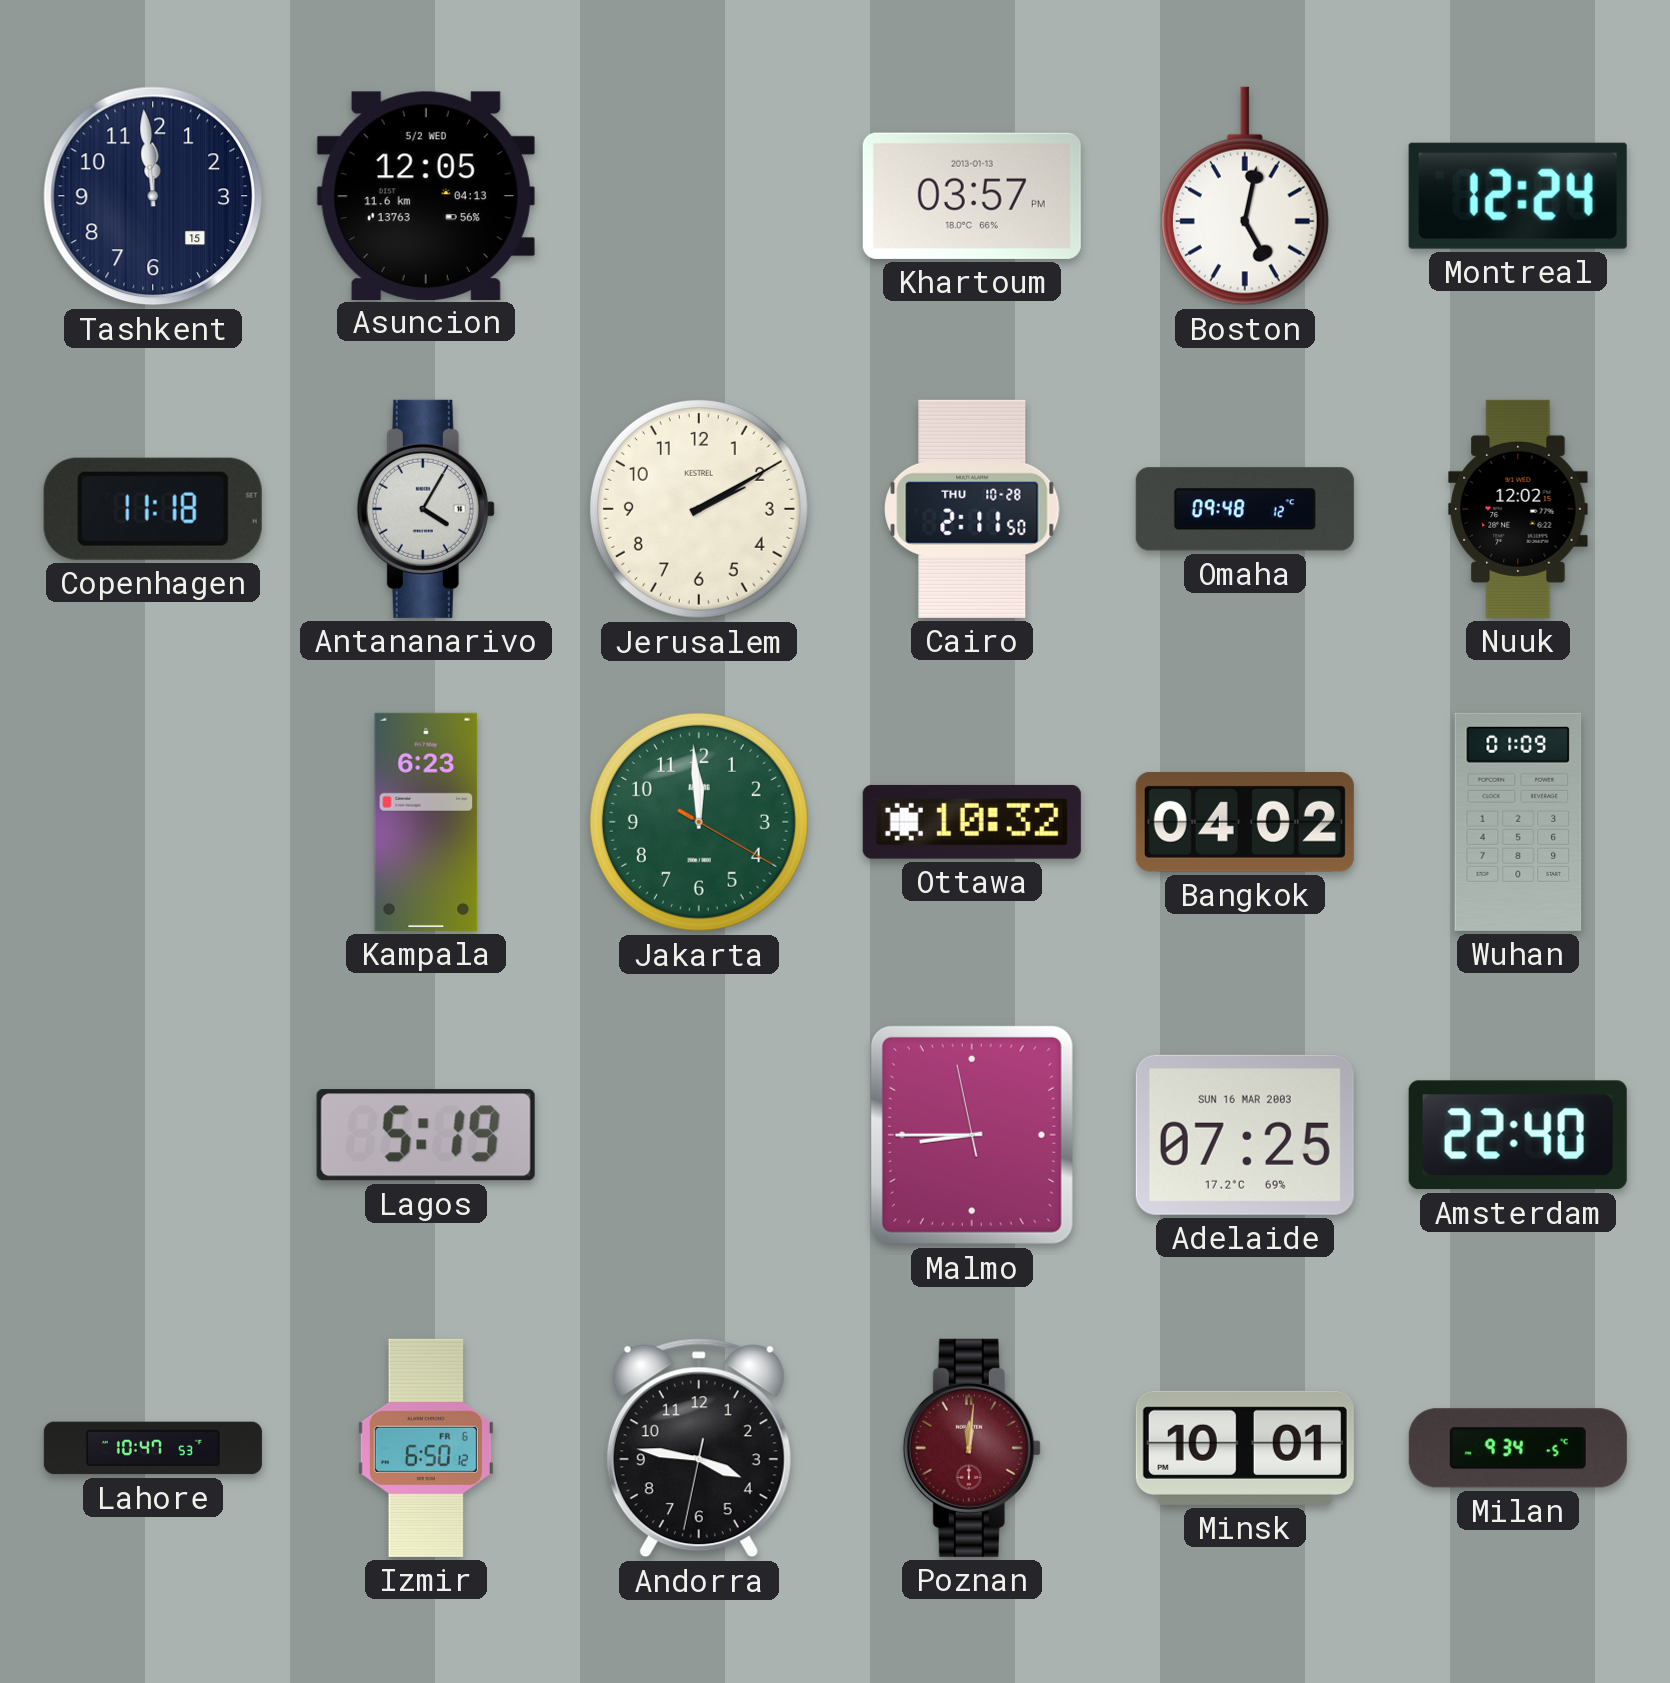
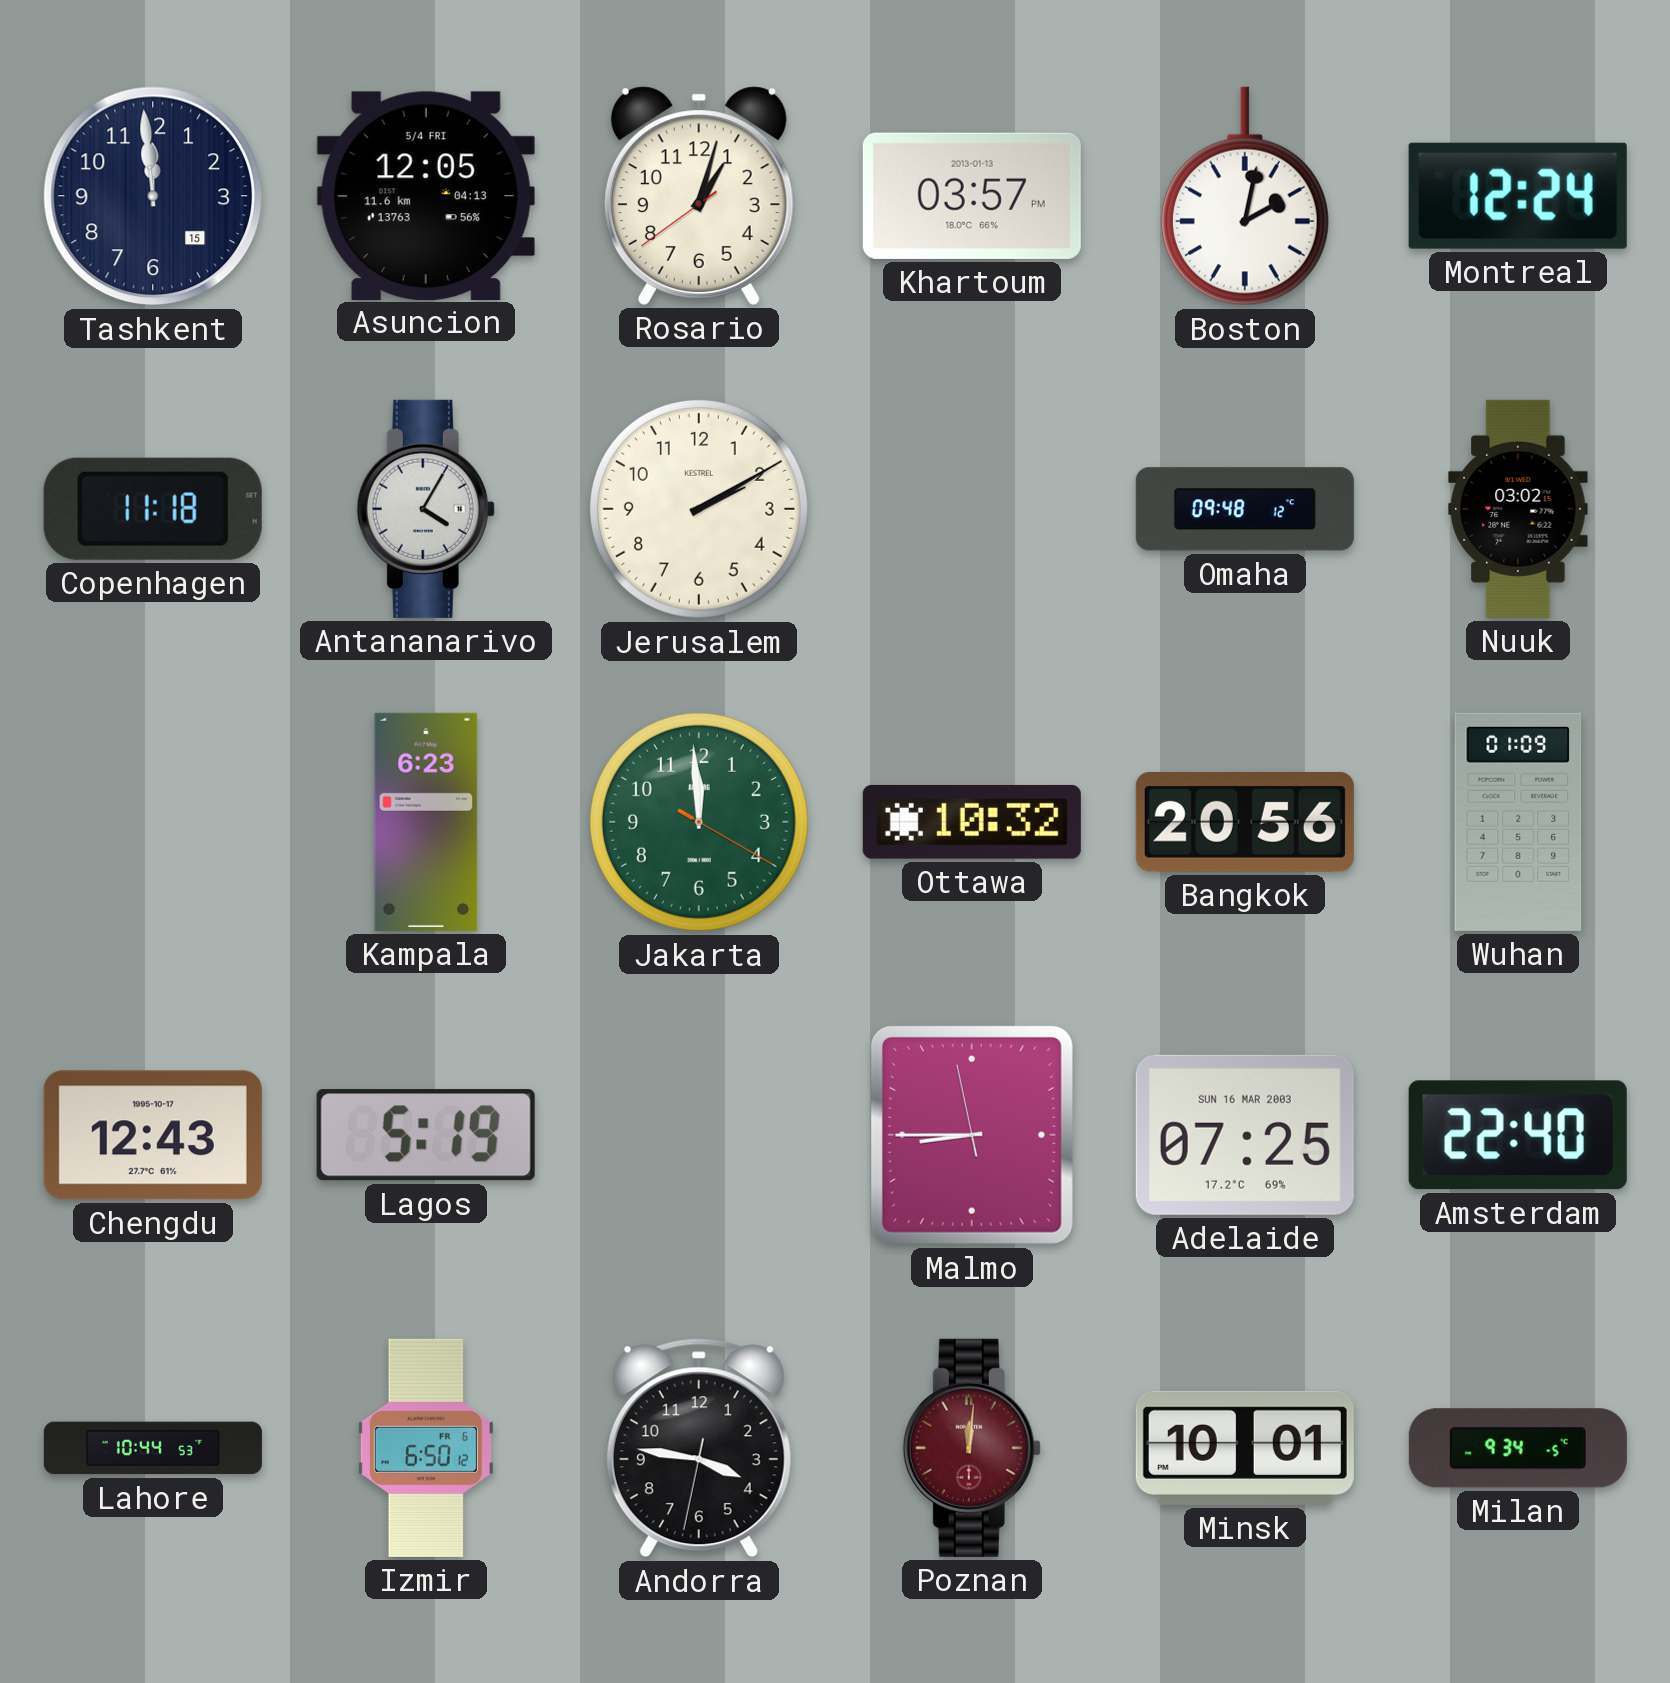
Asuncion date: 5/2 WED -> 5/4 FRI (426, 195)
Rosario: none -> 1:02 (699, 196)
Boston: 5:02 -> 2:02 (1245, 196)
Cairo: 2:11 -> none (972, 509)
Nuuk: 12:02 -> 03:02 (1518, 509)
Bangkok: 04:02 -> 20:56 (1245, 822)
Chengdu: none -> 12:43 (153, 1135)
Lahore: 10:47 -> 10:44 (153, 1448)
